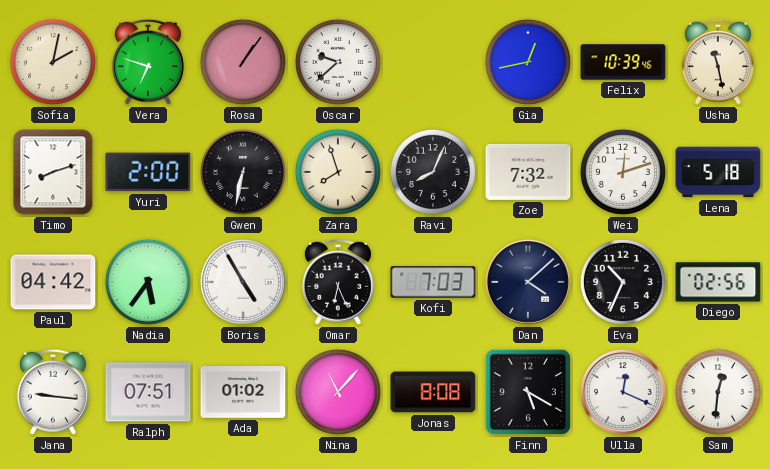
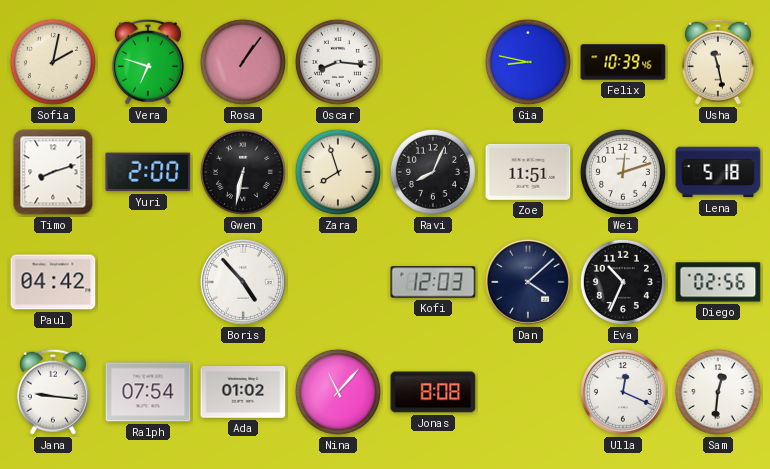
Oscar: 9:38 -> 8:16 (338, 62)
Gia: 12:43 -> 8:47 (528, 62)
Zoe: 7:32 -> 11:51 (528, 172)
Nadia: 5:36 -> none (148, 282)
Boris: 4:55 -> 4:53 (243, 282)
Omar: 6:26 -> none (338, 282)
Kofi: 7:03 -> 12:03 (433, 282)
Ralph: 07:51 -> 07:54 (148, 392)
Finn: 5:20 -> none (528, 392)
